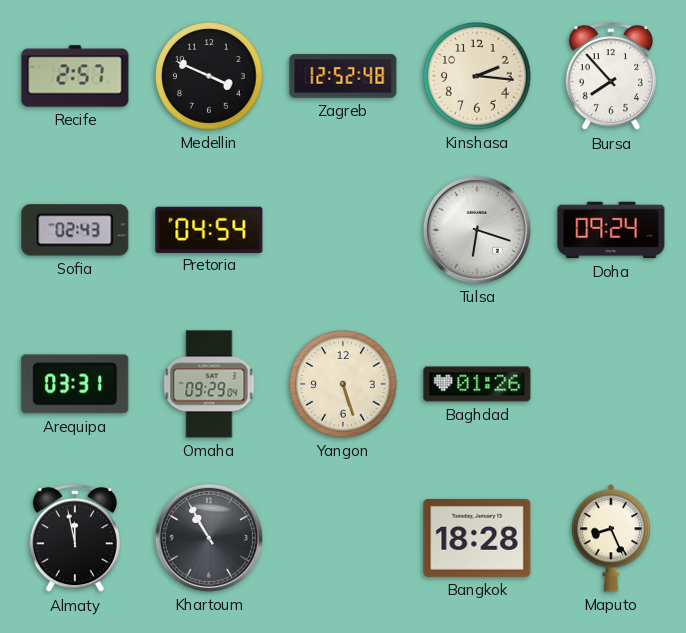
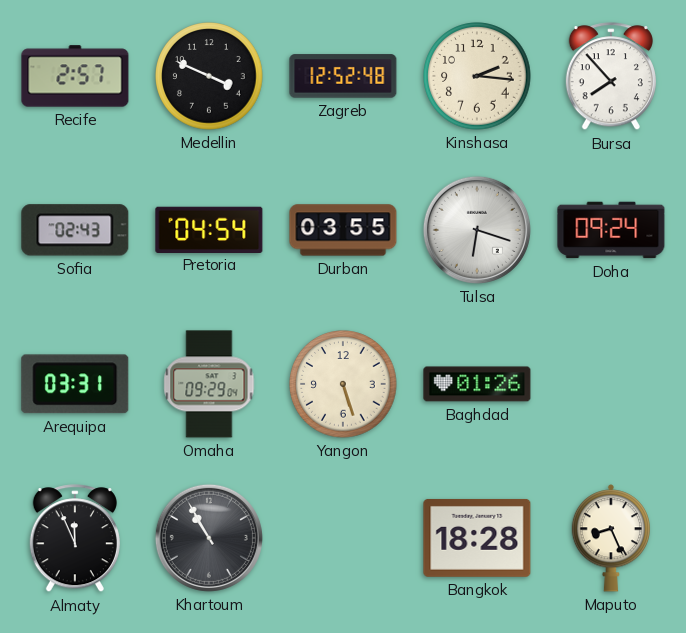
Durban: none -> 03:55 (343, 230)
Almaty: 11:58 -> 11:56 (75, 539)
